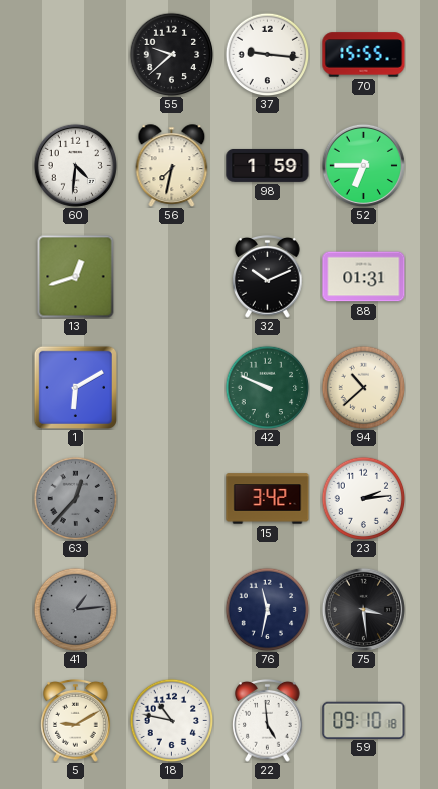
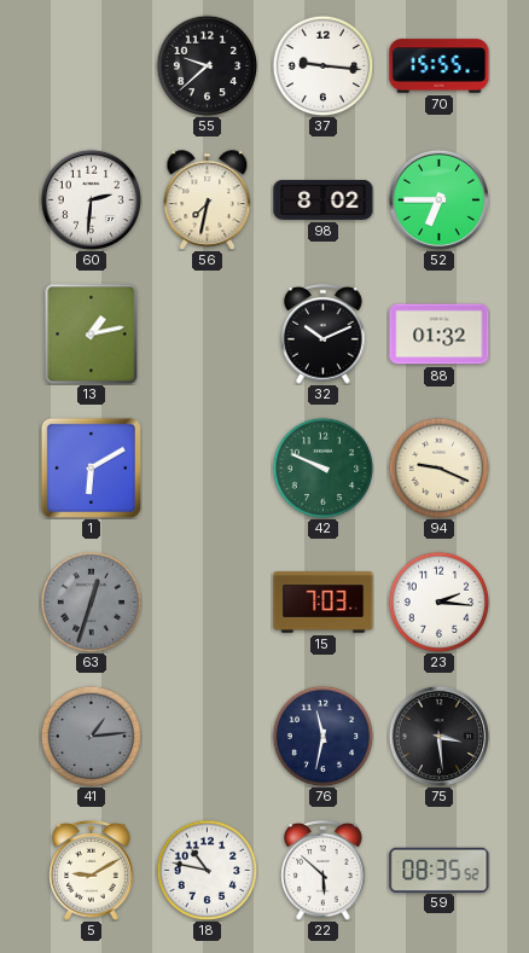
60: 4:31 -> 2:31 (91, 199)
98: 1:59 -> 8:02 (324, 199)
13: 12:42 -> 1:13 (92, 333)
88: 01:31 -> 01:32 (440, 335)
94: 10:38 -> 9:19 (438, 467)
63: 12:37 -> 12:33 (91, 602)
15: 3:42 -> 7:03 (324, 603)
23: 2:14 -> 2:16 (438, 602)
22: 4:59 -> 5:52 (324, 871)
59: 09:10 -> 08:35 (440, 870)
